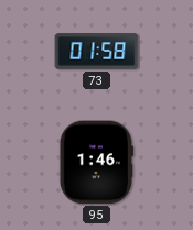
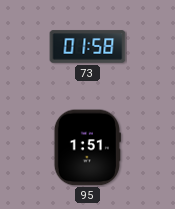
95: 1:46 -> 1:51 (87, 148)
